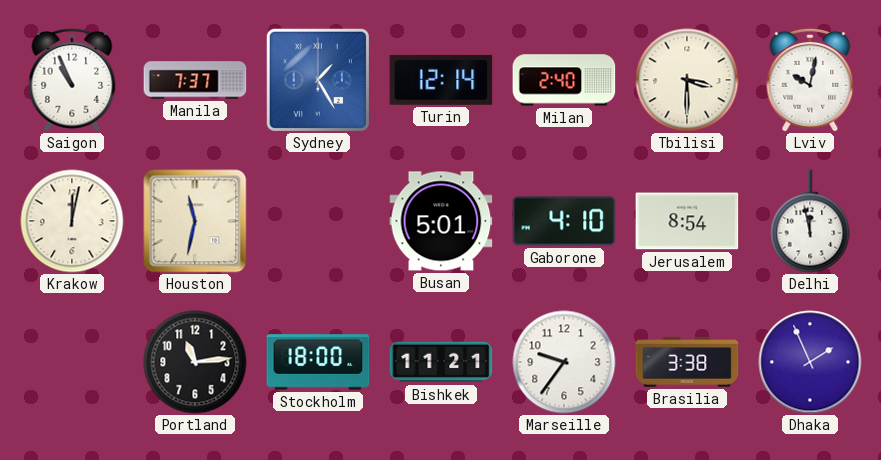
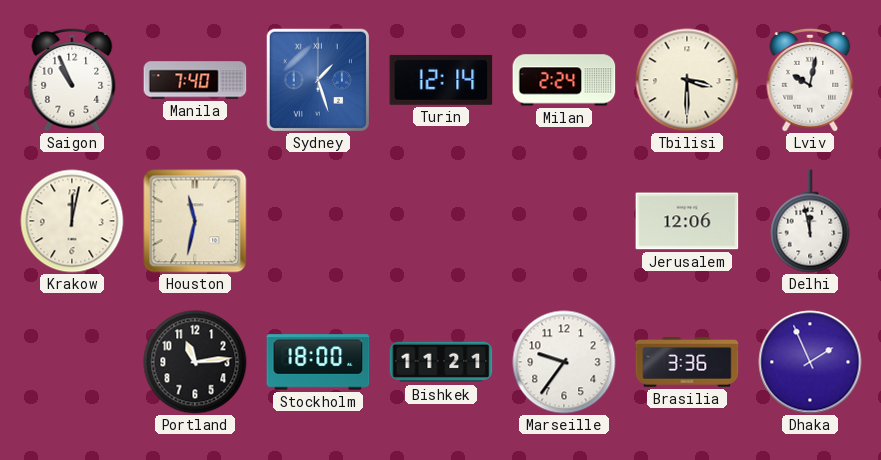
Manila: 7:37 -> 7:40 (195, 80)
Sydney: 1:25 -> 1:27 (317, 79)
Milan: 2:40 -> 2:24 (564, 80)
Busan: 5:01 -> none (441, 221)
Gaborone: 4:10 -> none (564, 221)
Jerusalem: 8:54 -> 12:06 (687, 221)
Brasilia: 3:38 -> 3:36 (687, 362)
